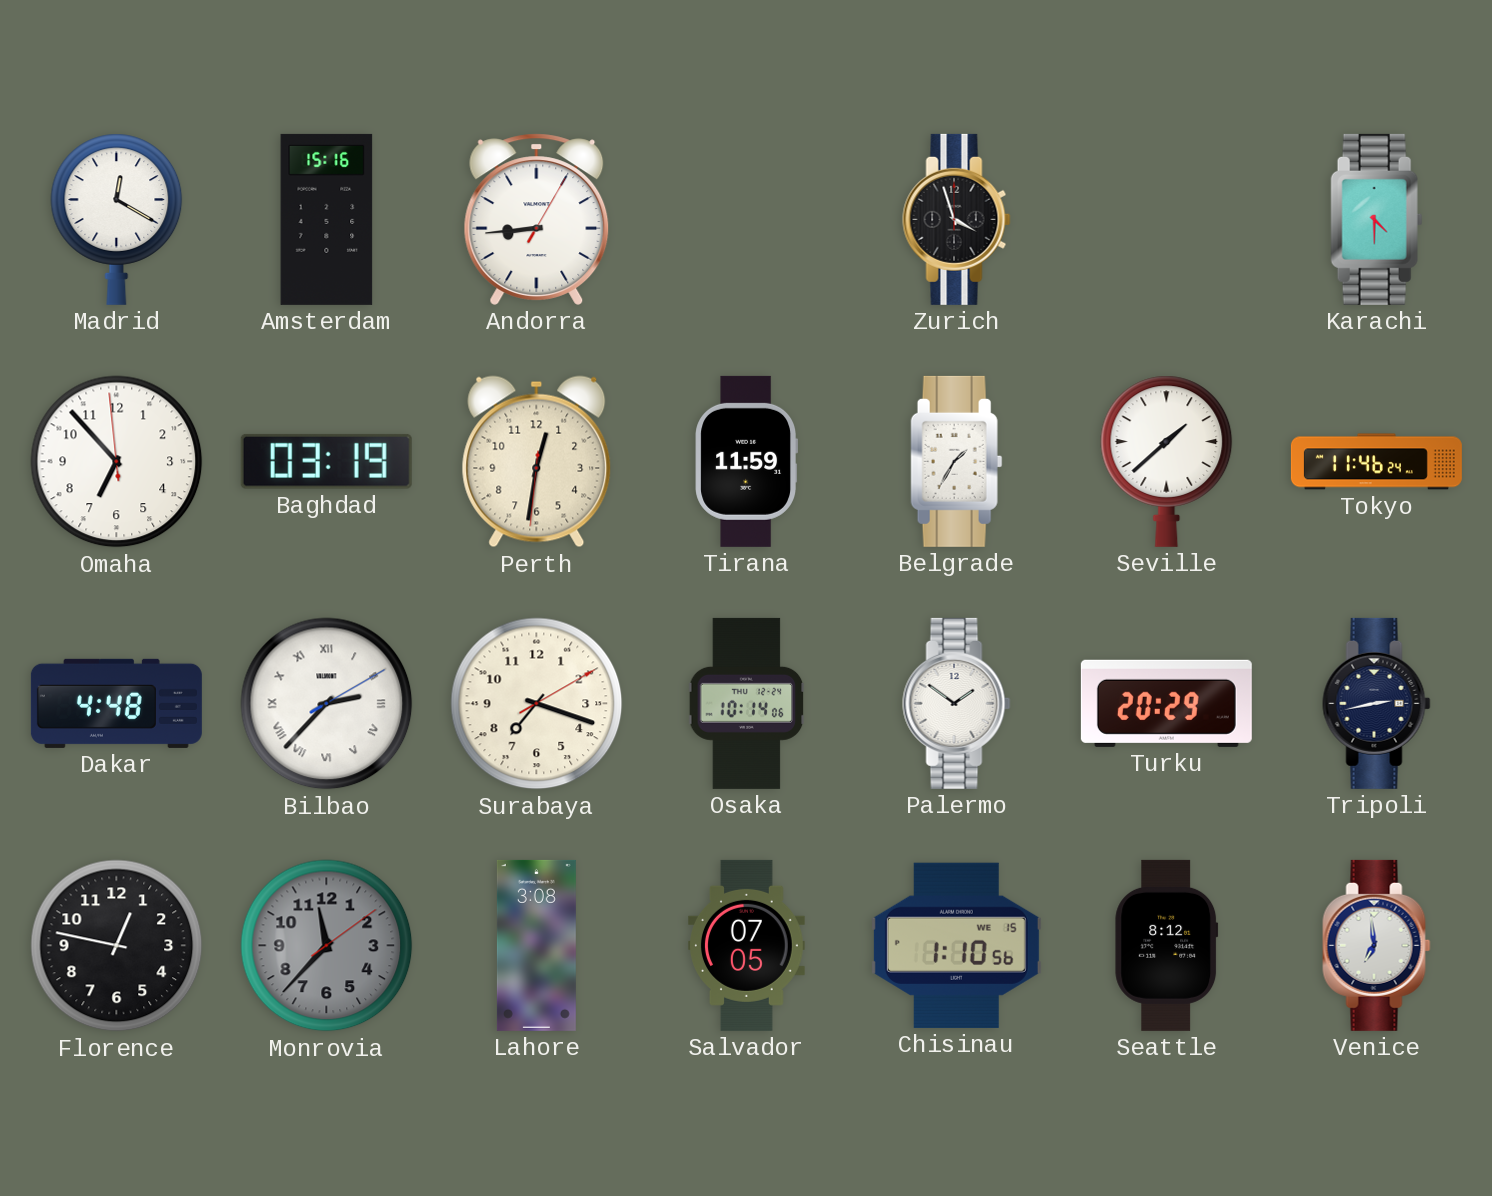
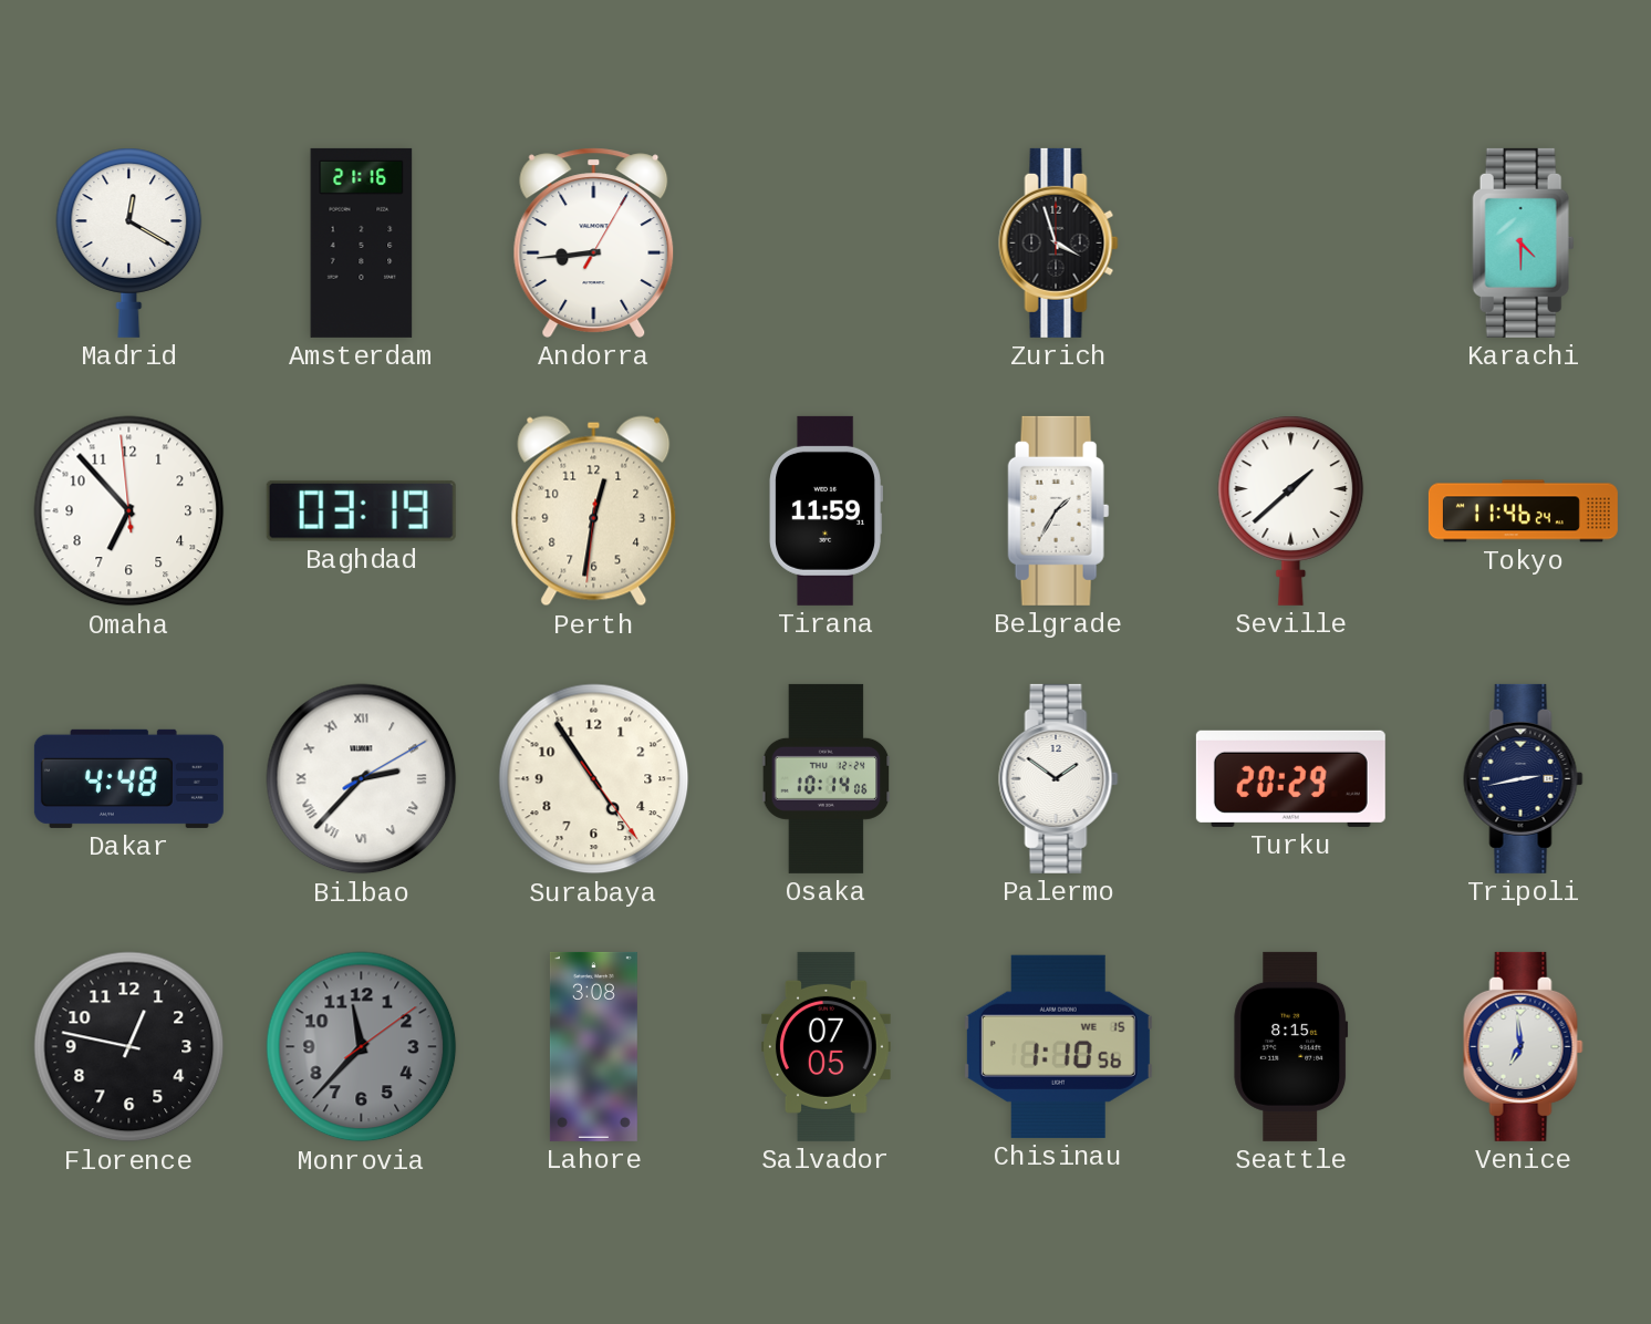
Amsterdam: 15:16 -> 21:16 (362, 242)
Surabaya: 7:18 -> 4:54 (594, 779)
Seattle: 8:12 -> 8:15 (1291, 1046)
